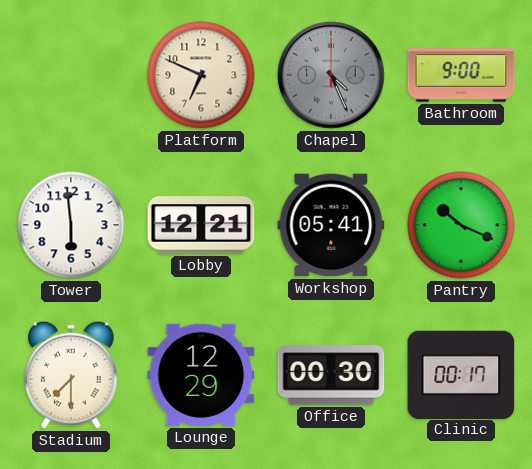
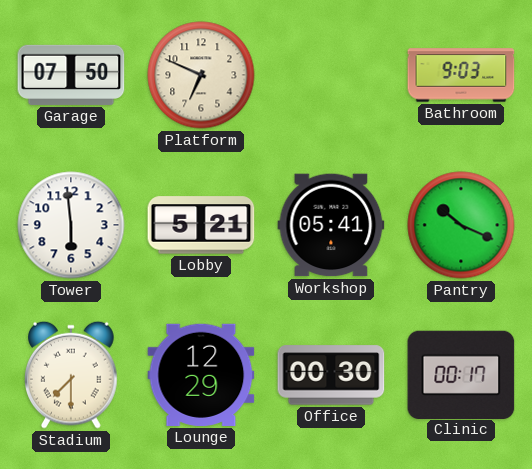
Garage: none -> 07:50 (71, 75)
Chapel: 4:26 -> none (331, 75)
Bathroom: 9:00 -> 9:03 (461, 75)
Lobby: 12:21 -> 5:21 (201, 225)
